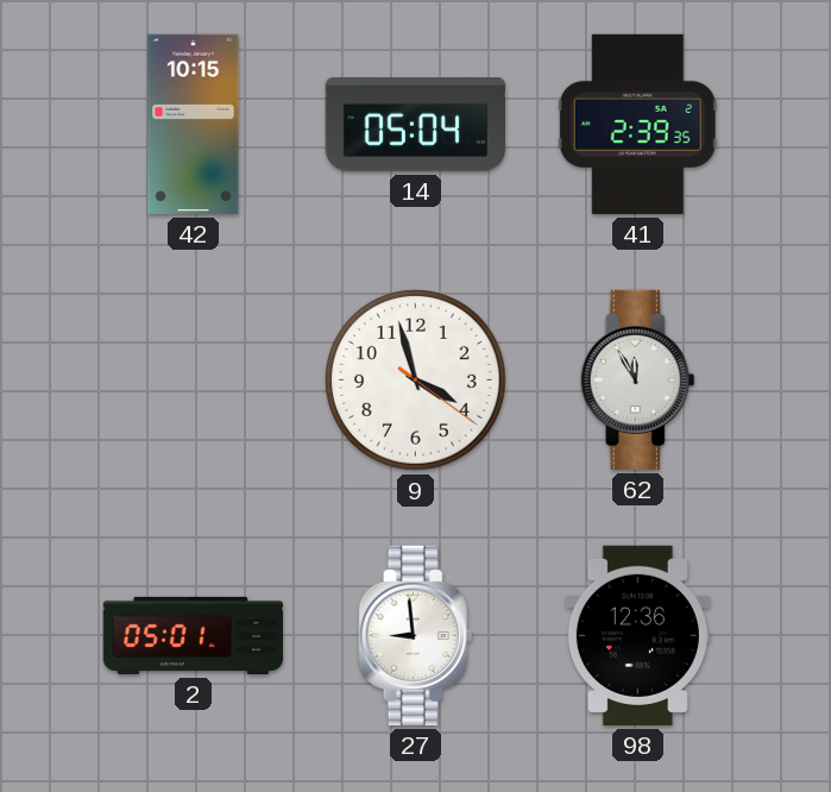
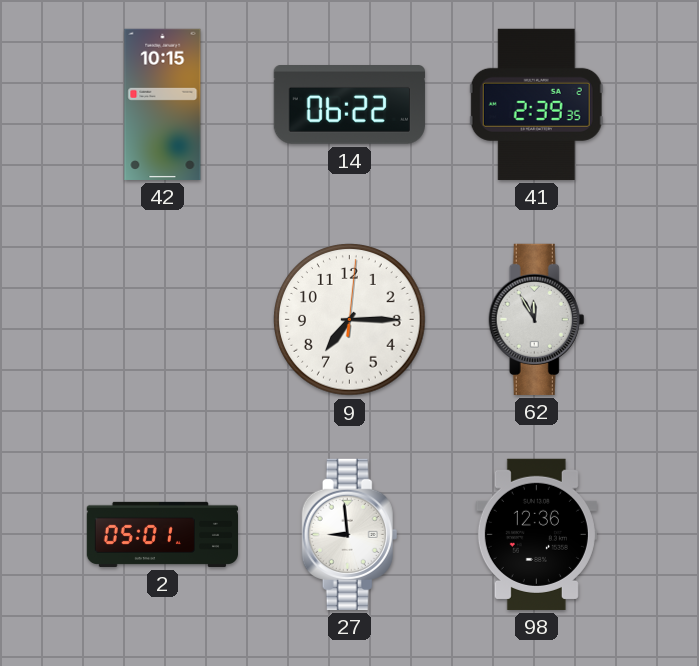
14: 05:04 -> 06:22 (349, 105)
9: 3:57 -> 7:15 (350, 320)
